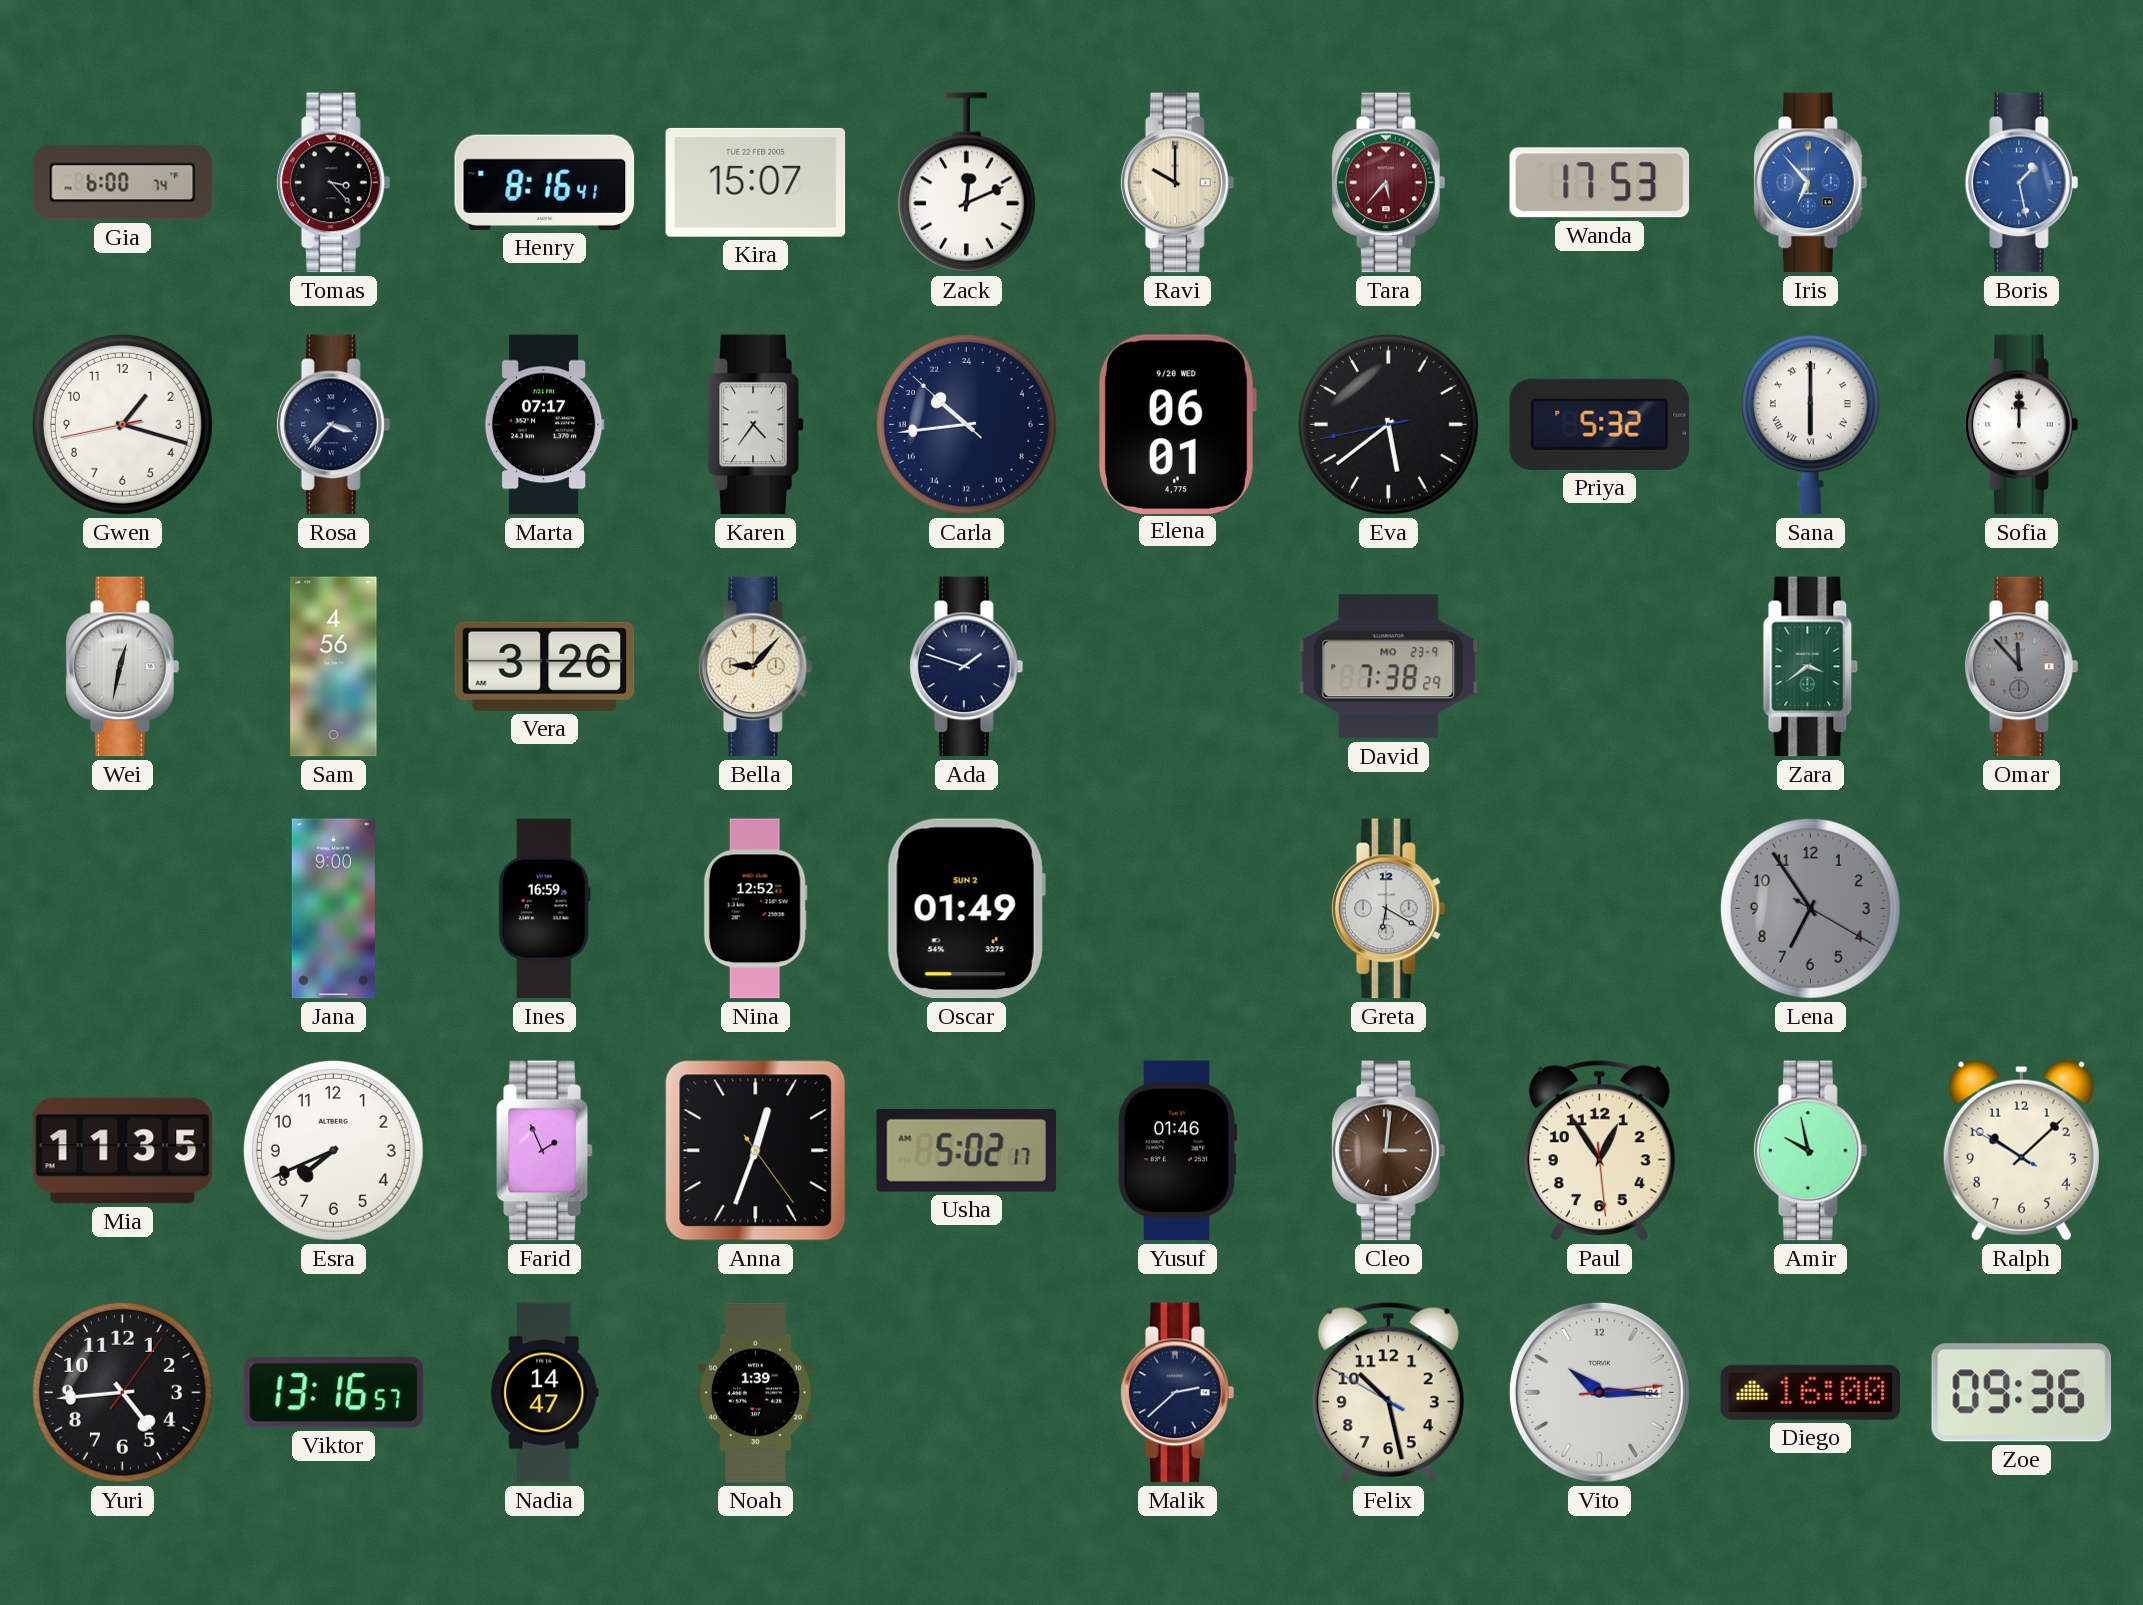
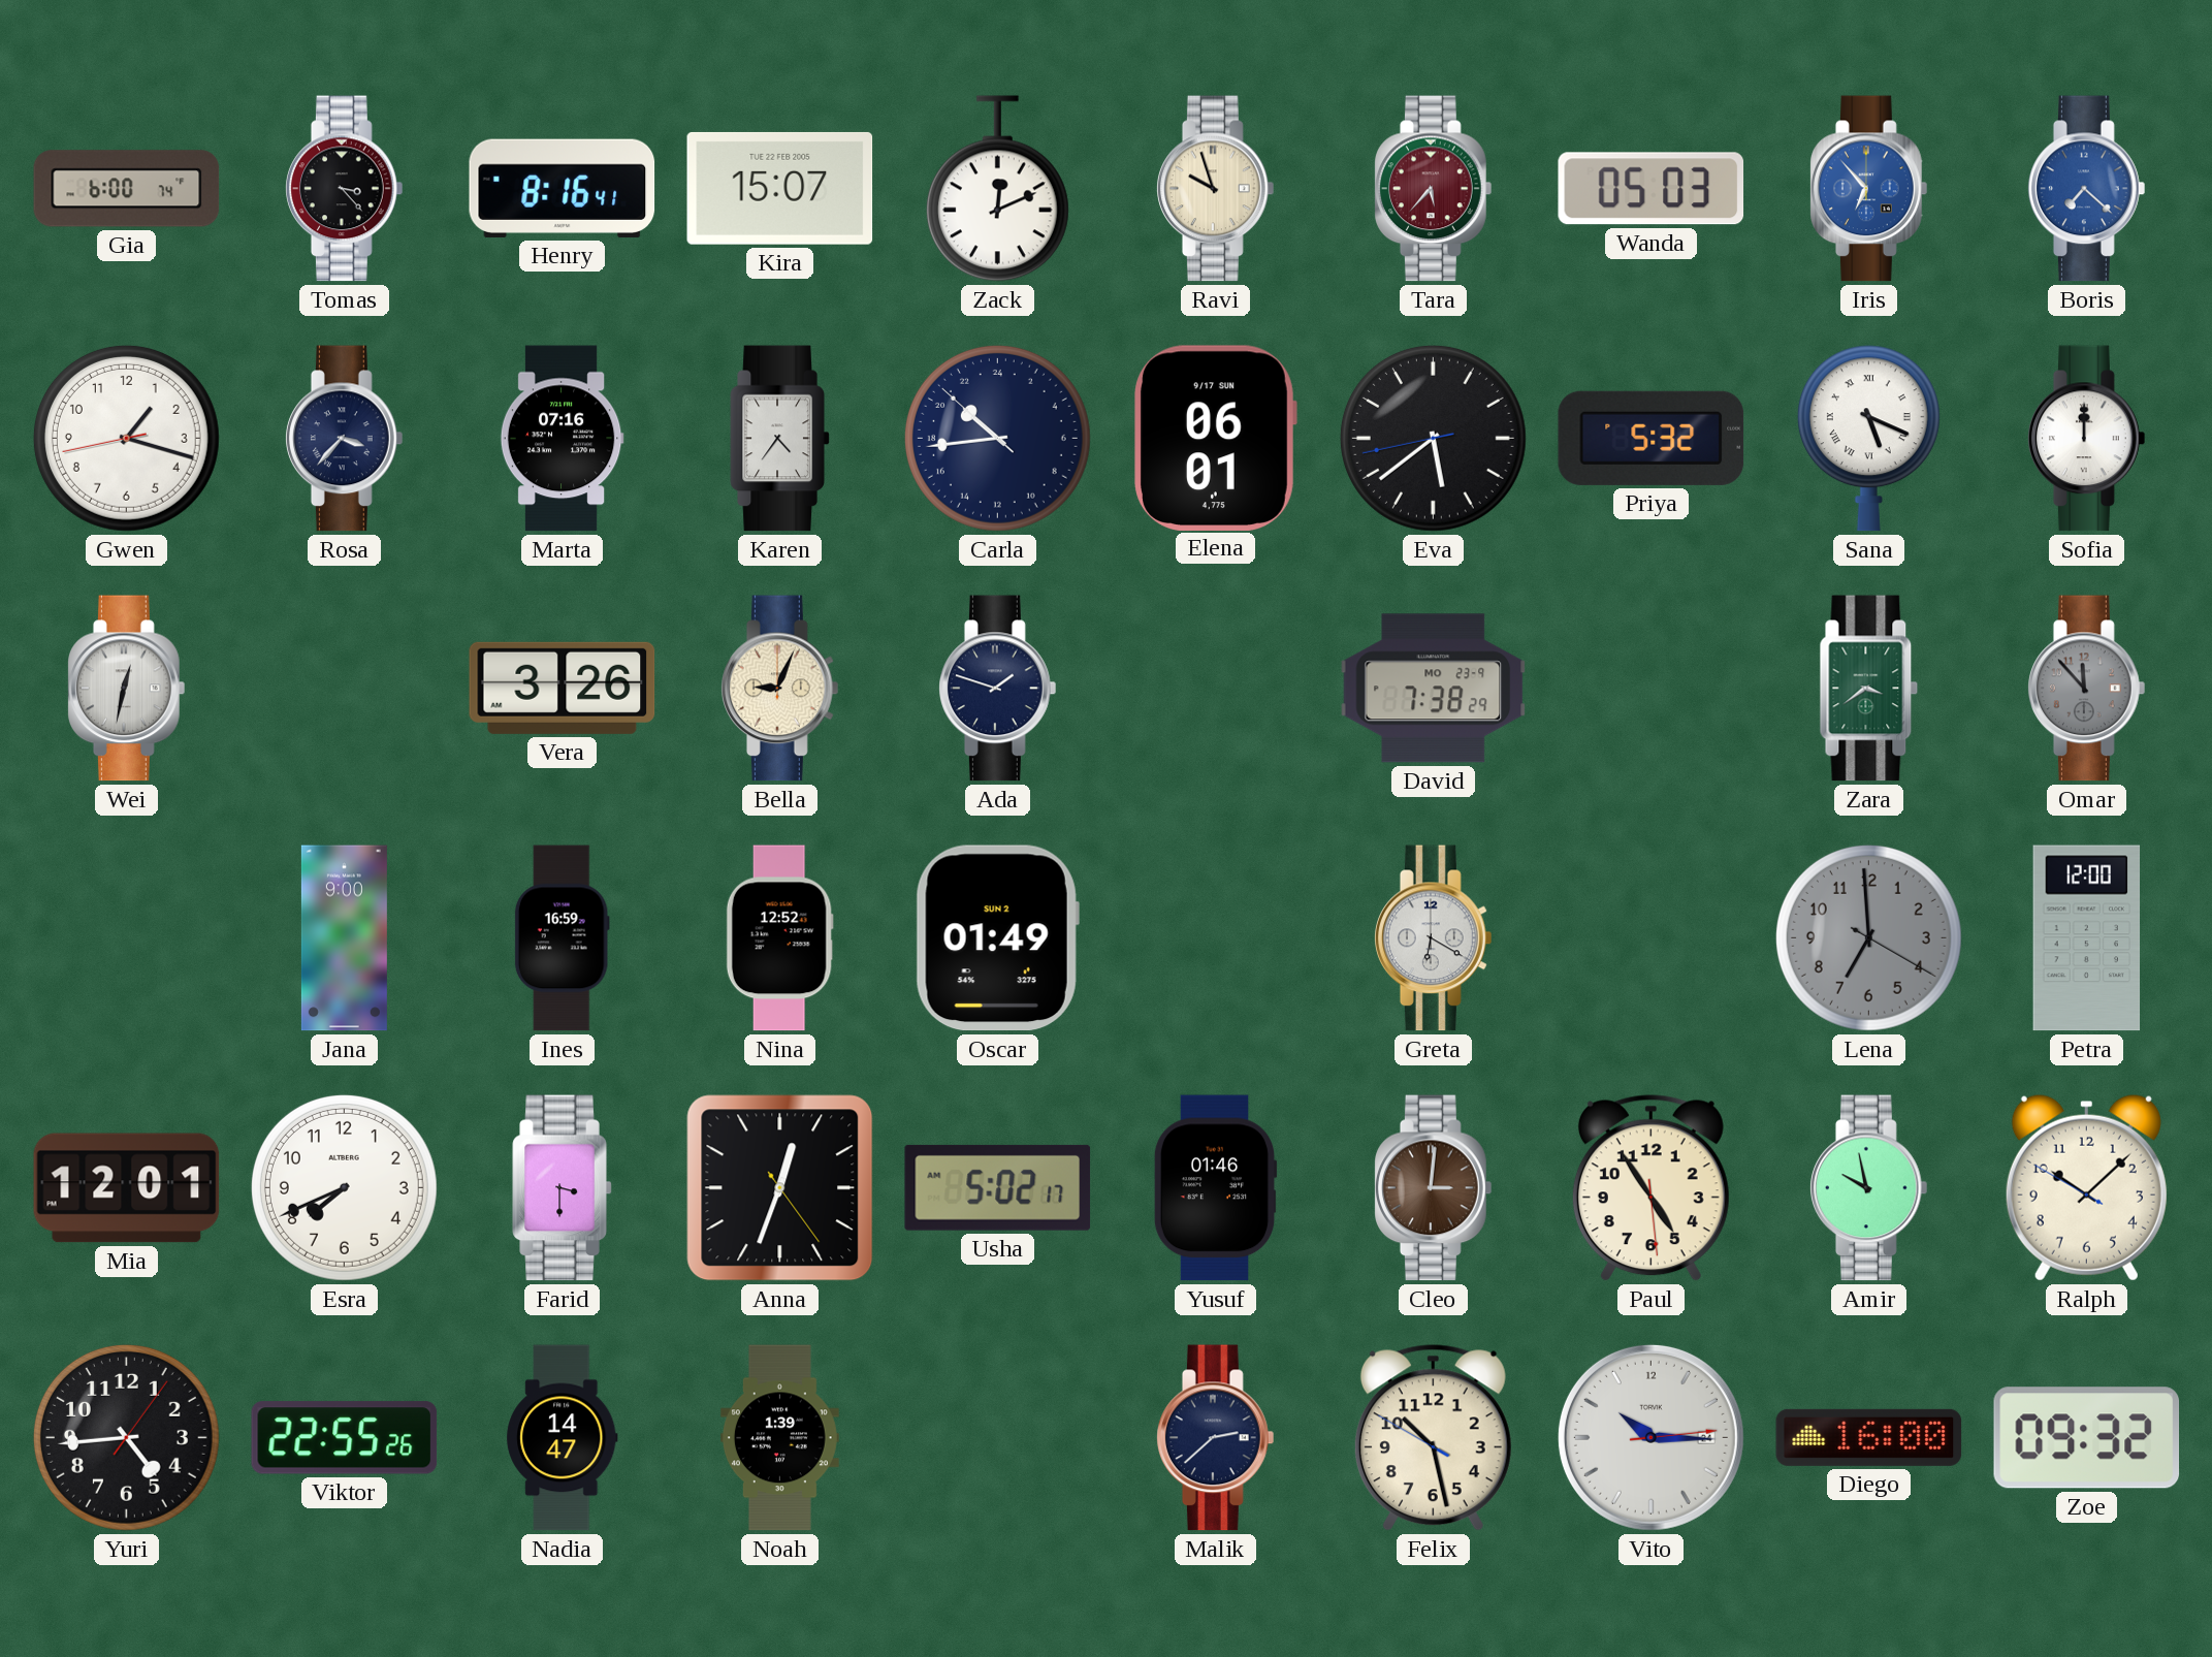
Ravi: 10:00 -> 9:57 (1216, 189)
Wanda: 17:53 -> 05:03 (1652, 189)
Boris: 1:28 -> 7:22 (2087, 189)
Marta: 07:17 -> 07:16 (562, 439)
Elena date: 9/20 WED -> 9/17 SUN (1215, 438)
Sana: 6:00 -> 5:19 (1868, 439)
Sam: 4:56 -> none (334, 667)
Bella: 9:07 -> 9:04 (780, 689)
Lena: 6:54 -> 6:59 (1868, 937)
Petra: none -> 12:00 (2087, 938)
Mia: 11:35 -> 12:01 (127, 1188)
Farid: 1:56 -> 3:30 (563, 1188)
Paul: 12:54 -> 4:54 (1650, 1188)
Viktor: 13:16 -> 22:55 (345, 1438)
Zoe: 09:36 -> 09:32 (2087, 1438)
